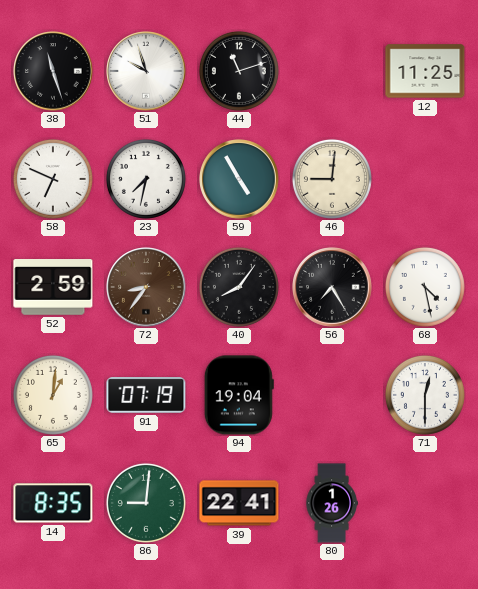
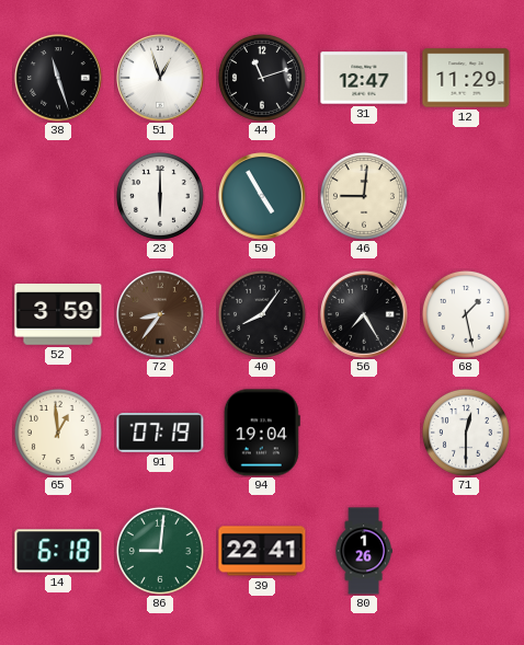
51: 9:57 -> 12:57 (160, 78)
31: none -> 12:47 (364, 78)
12: 11:25 -> 11:29 (466, 78)
58: 6:49 -> none (53, 179)
23: 7:32 -> 6:00 (160, 196)
52: 2:59 -> 3:59 (58, 315)
68: 4:28 -> 1:28 (466, 314)
65: 1:01 -> 12:59 (58, 433)
14: 8:35 -> 6:18 (58, 551)
